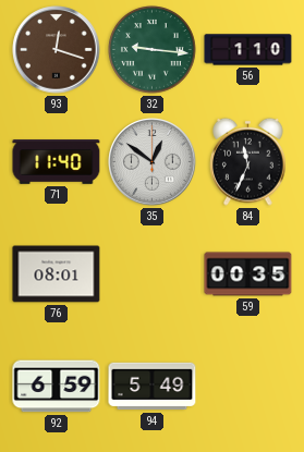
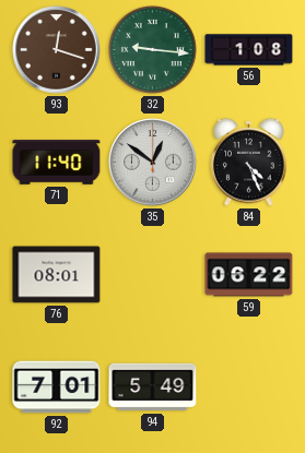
56: 1:10 -> 1:08 (249, 50)
84: 11:34 -> 4:26 (249, 162)
59: 00:35 -> 06:22 (249, 275)
92: 6:59 -> 7:01 (57, 388)
